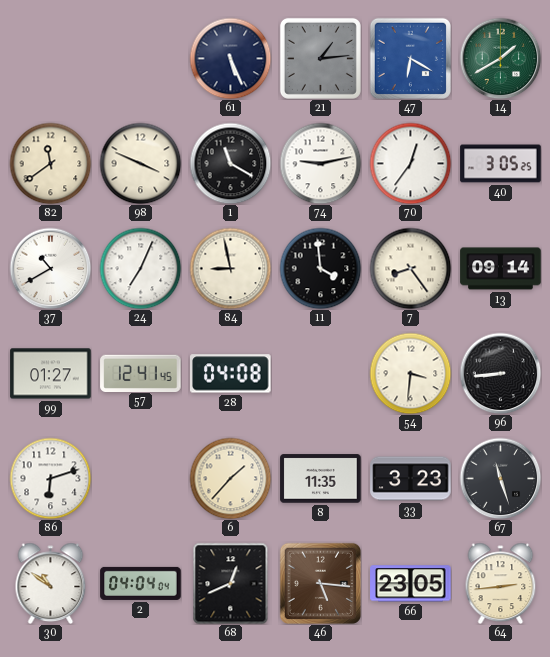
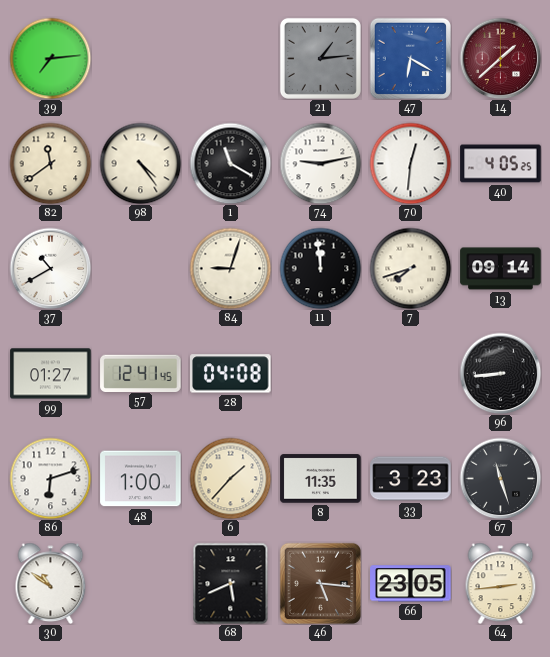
39: none -> 7:14 (50, 58)
61: 5:26 -> none (230, 58)
14: 1:40 -> 1:38 (500, 58)
14 dial: green -> burgundy (500, 58)
98: 3:49 -> 4:24 (140, 163)
70: 12:36 -> 12:31 (410, 163)
40: 3:05 -> 4:05 (501, 164)
24: 7:04 -> none (140, 268)
84: 8:58 -> 9:03 (230, 268)
11: 3:59 -> 11:59 (320, 268)
7: 8:24 -> 7:42 (410, 268)
54: 3:31 -> none (410, 373)
48: none -> 1:00 (141, 479)
2: 04:04 -> none (141, 583)
68: 12:41 -> 5:41 (231, 583)
